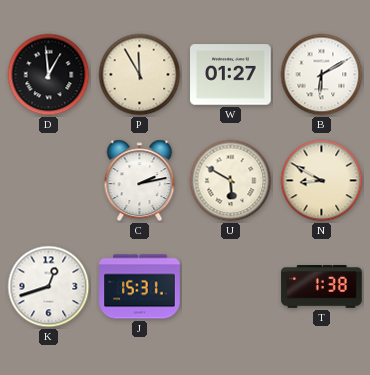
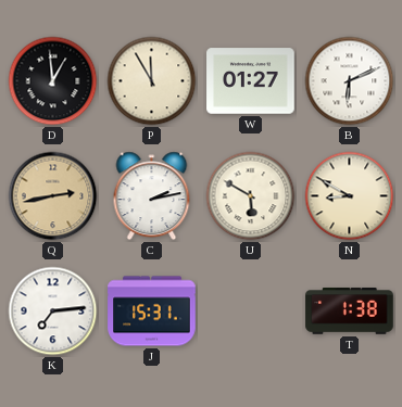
B: 6:10 -> 6:11 (350, 81)
Q: none -> 2:43 (53, 196)
K: 12:42 -> 7:14 (53, 311)
